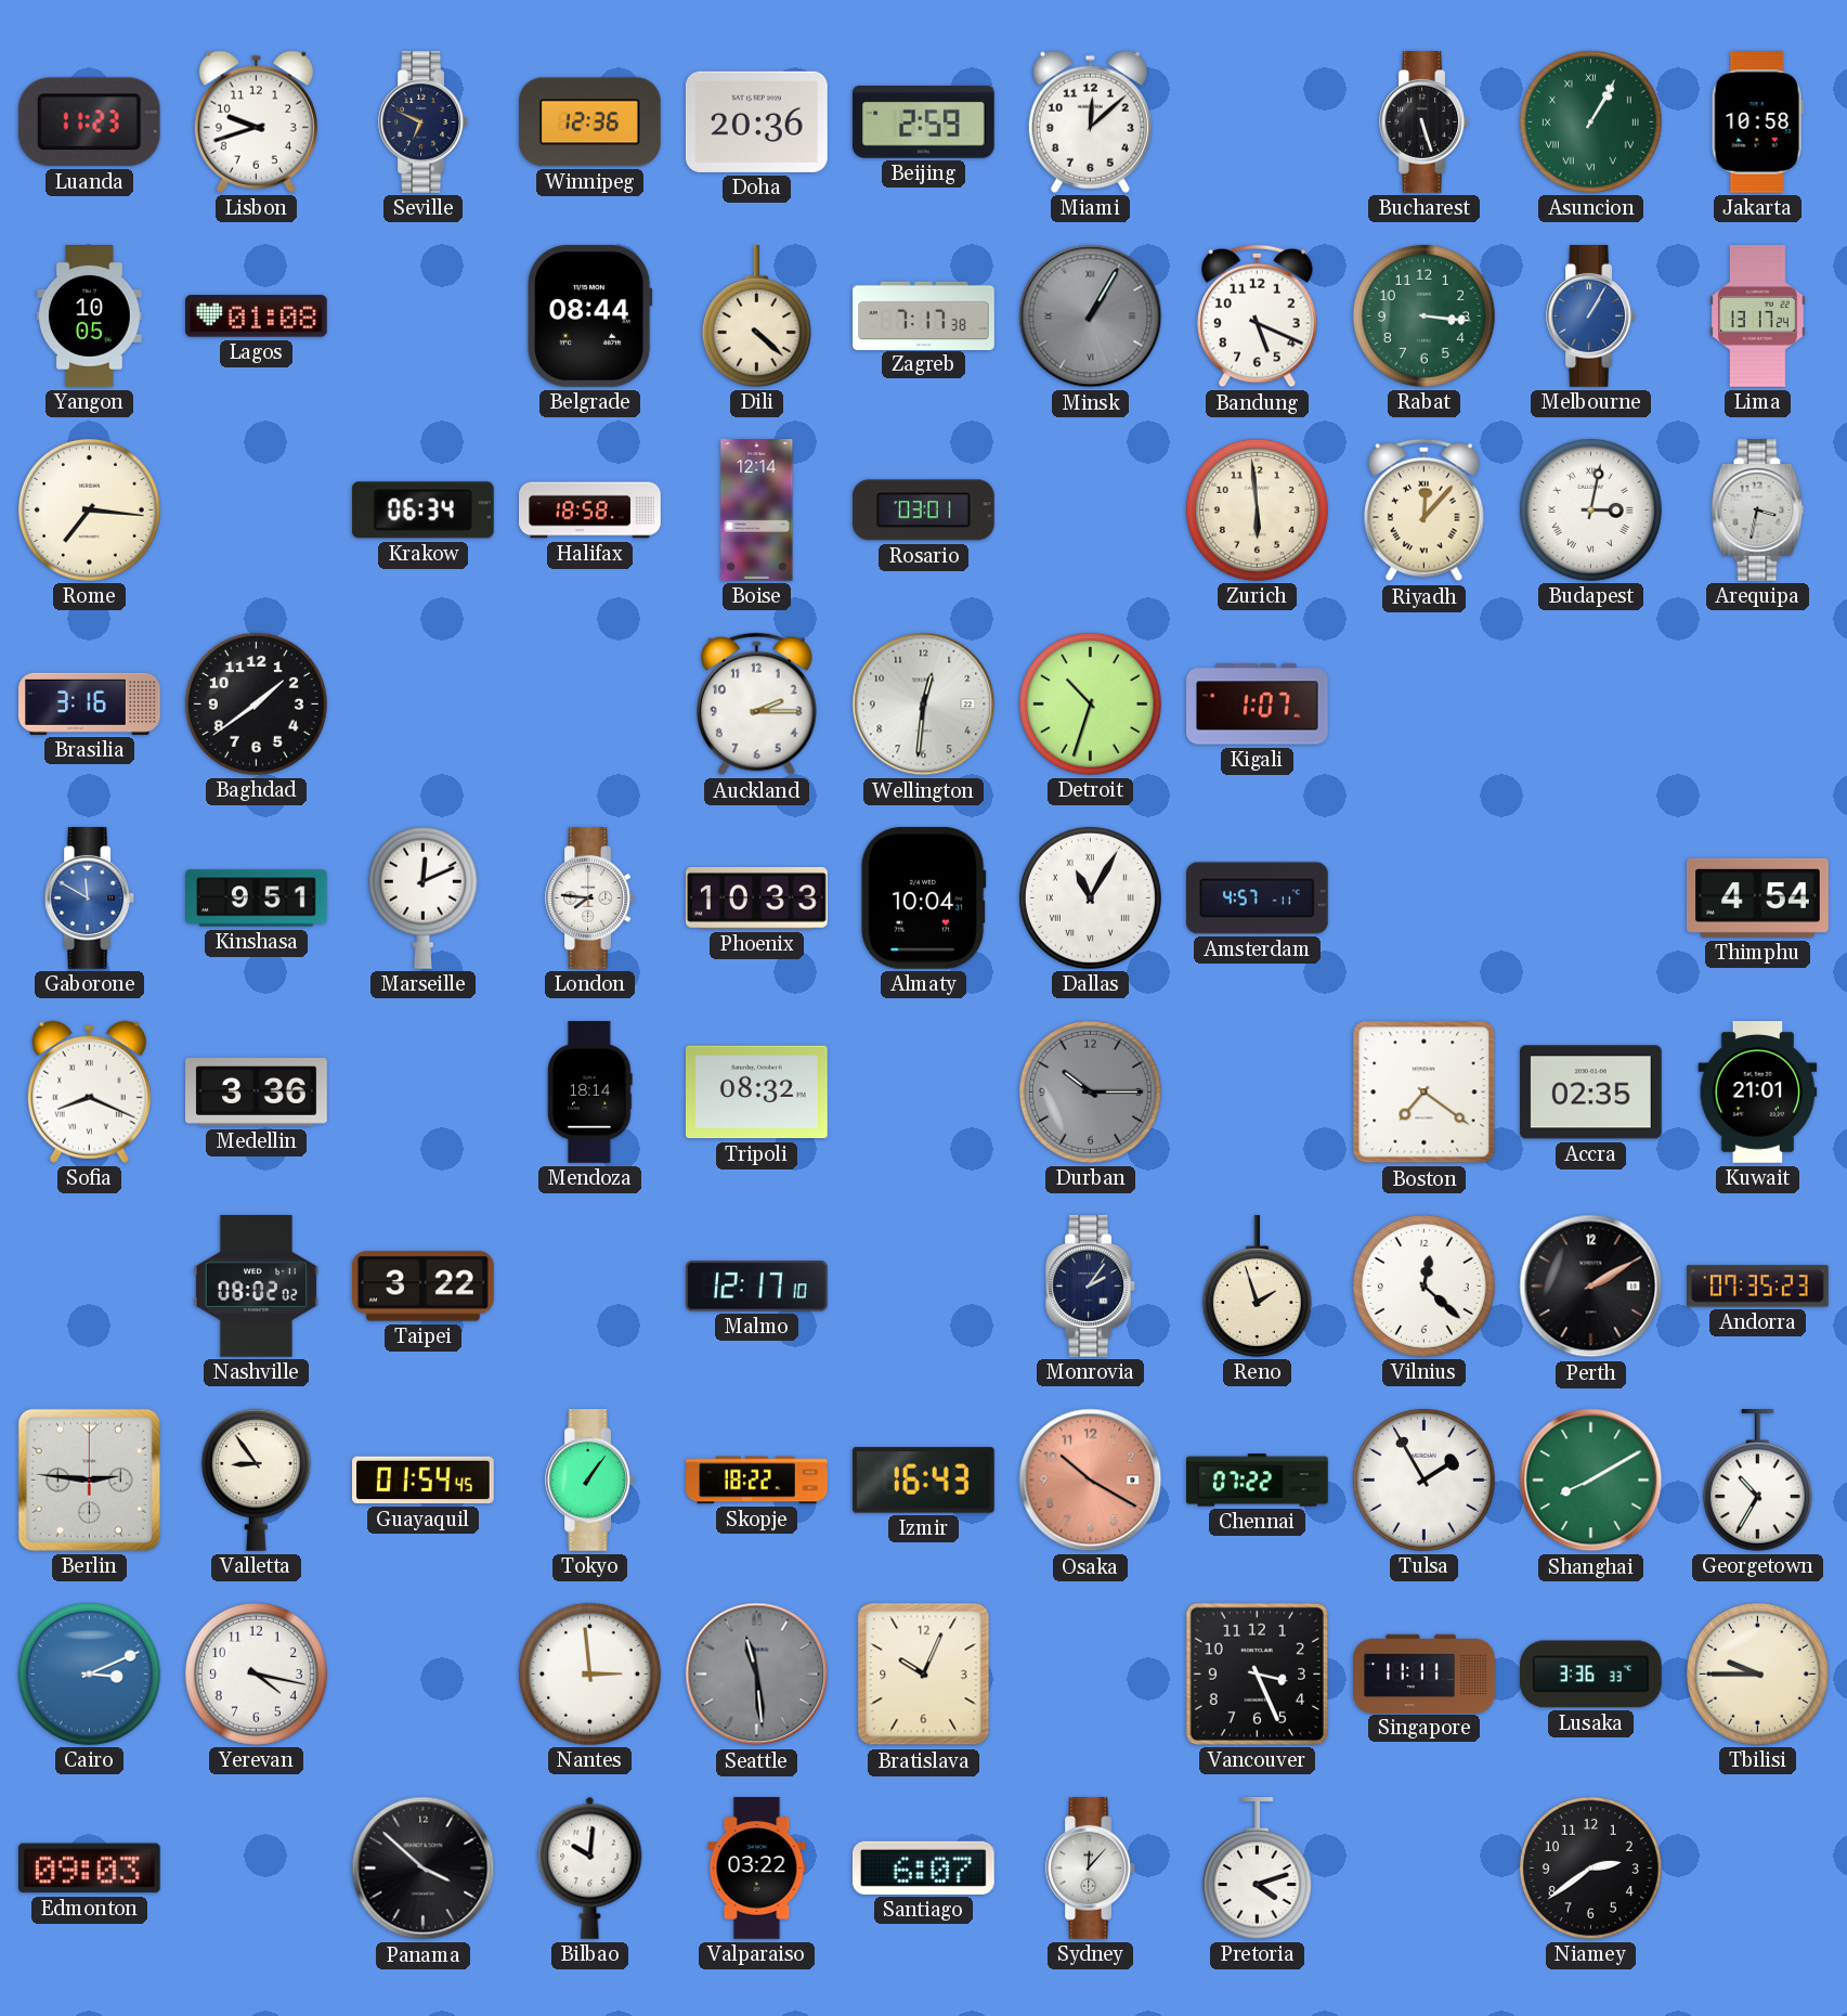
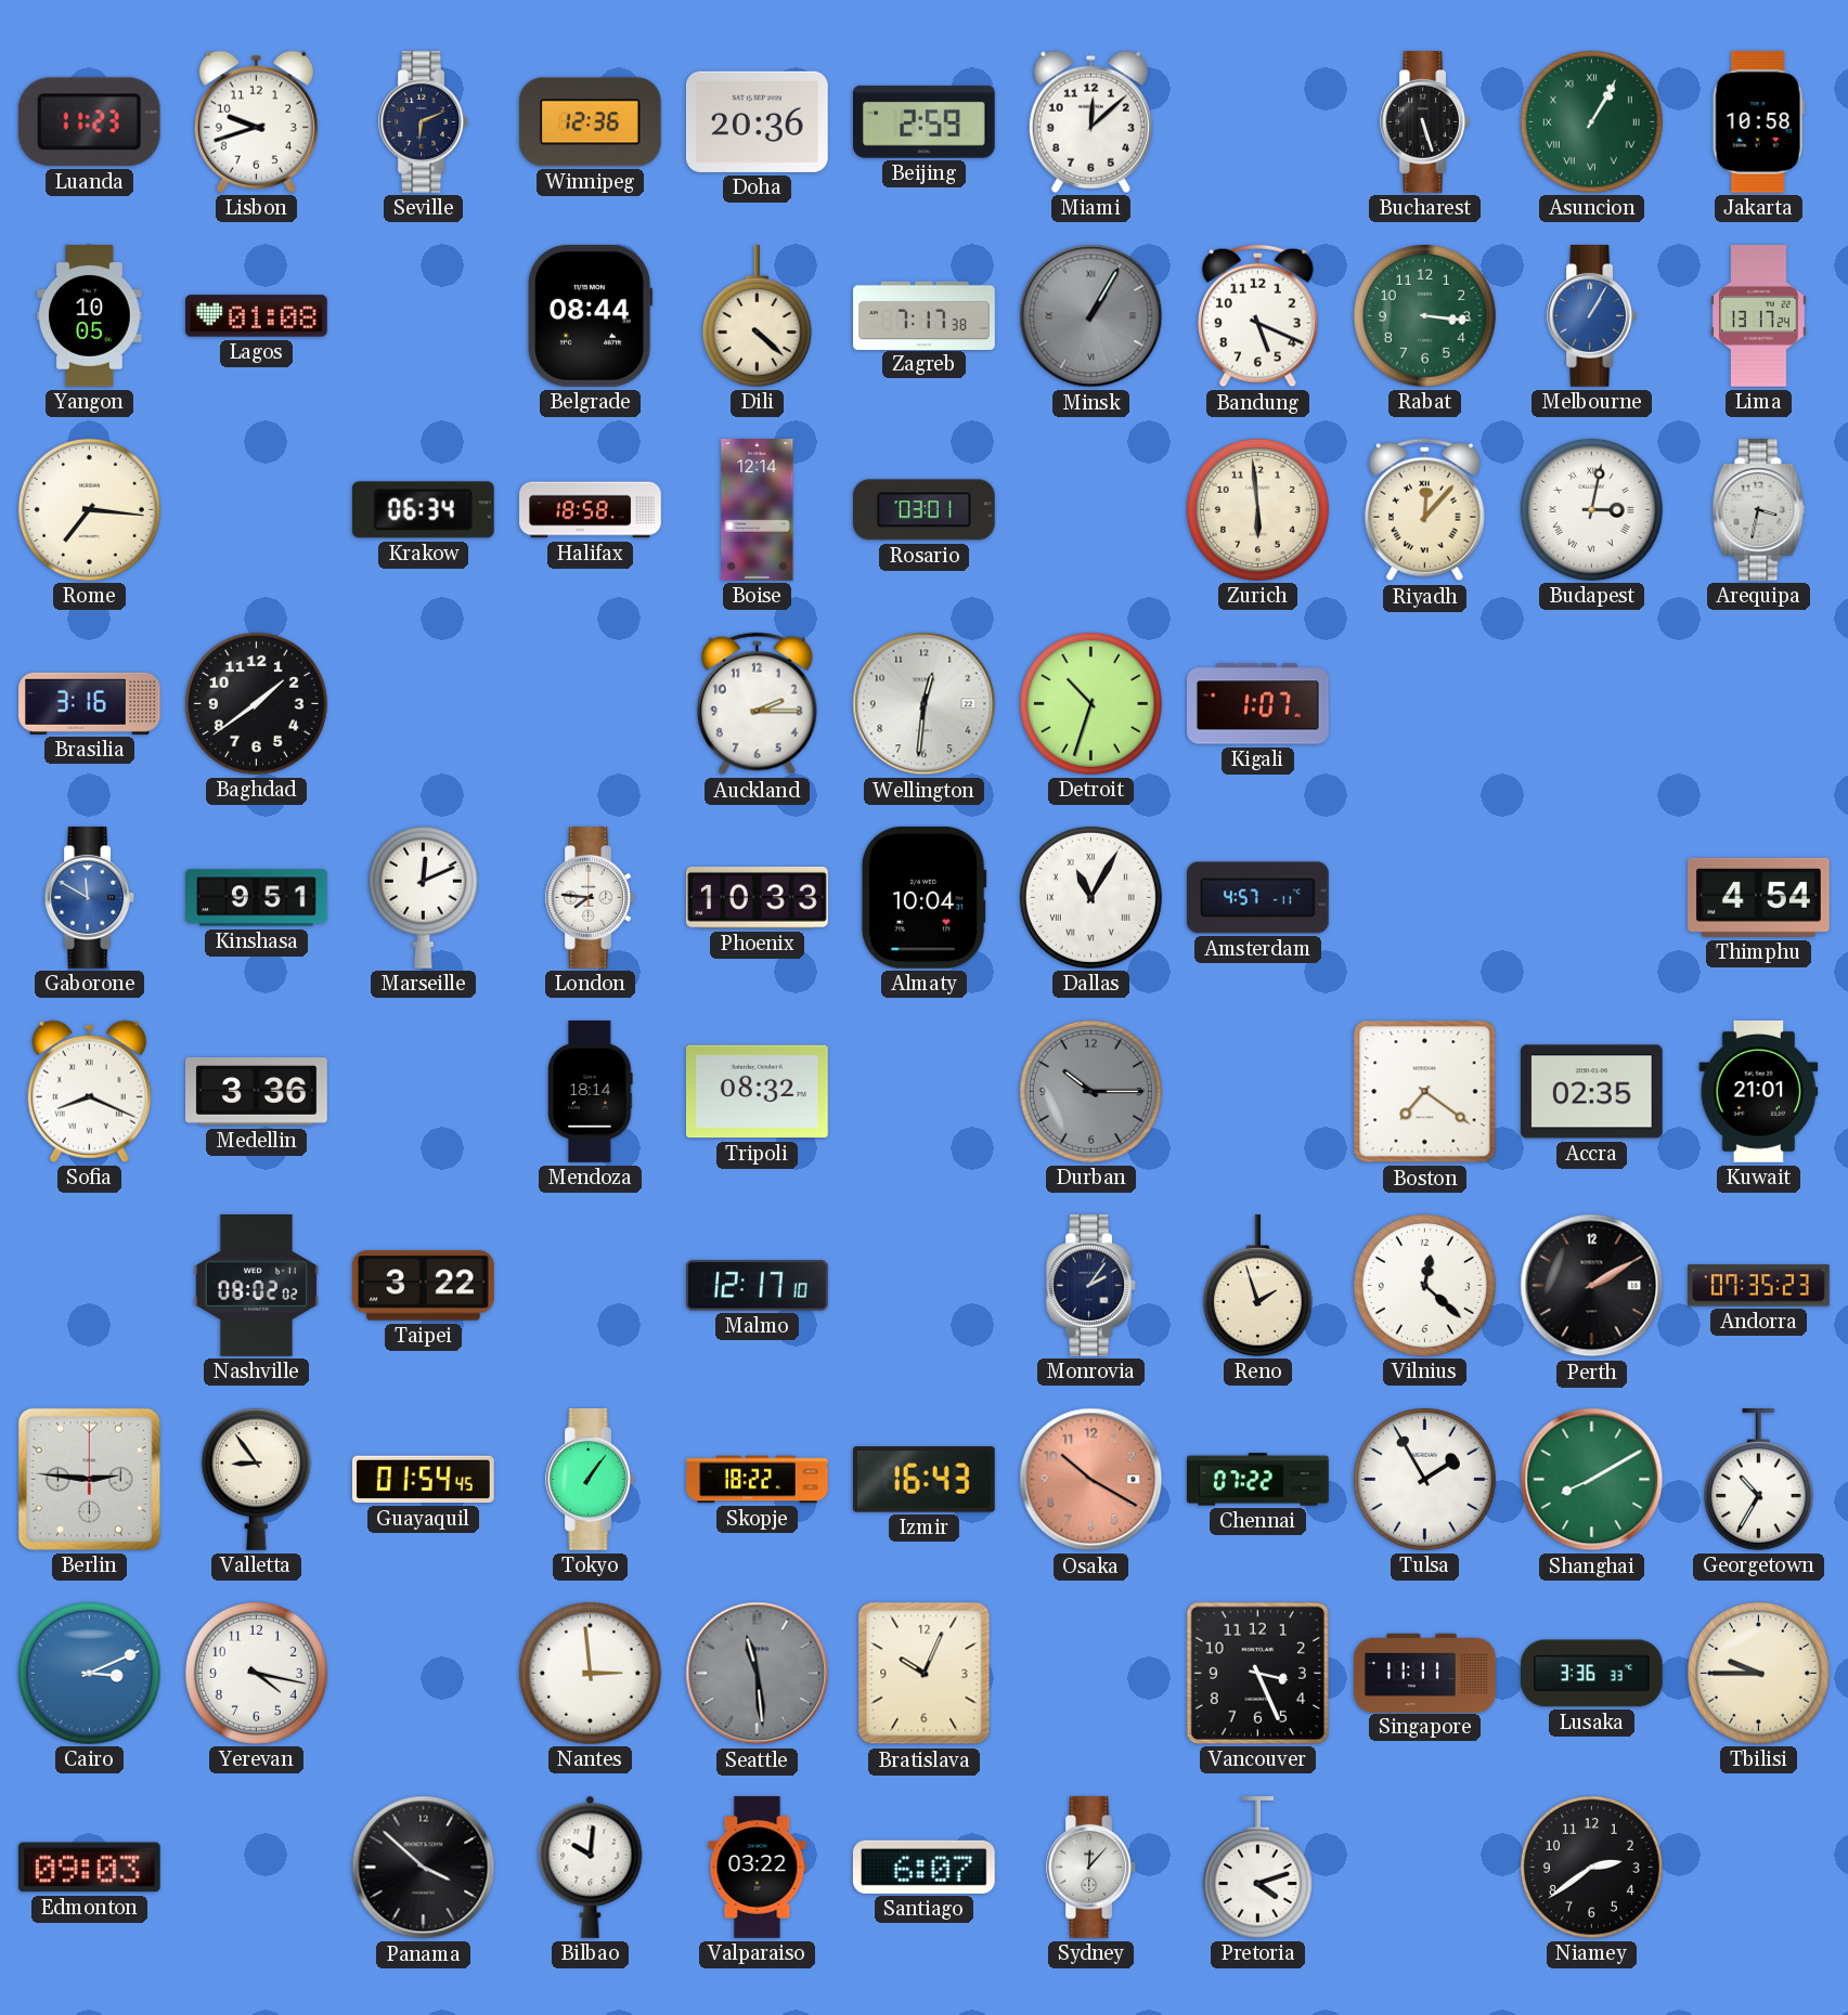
Seville: 6:49 -> 6:11 (423, 122)
